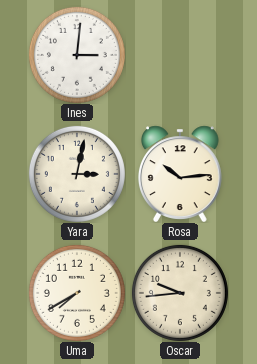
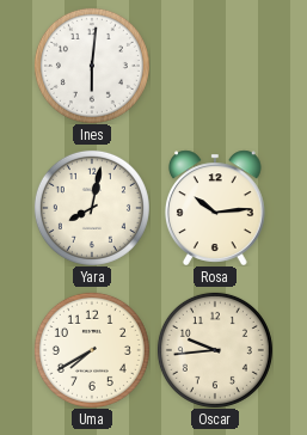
Ines: 3:01 -> 6:01 (92, 66)
Yara: 3:02 -> 8:02 (92, 208)
